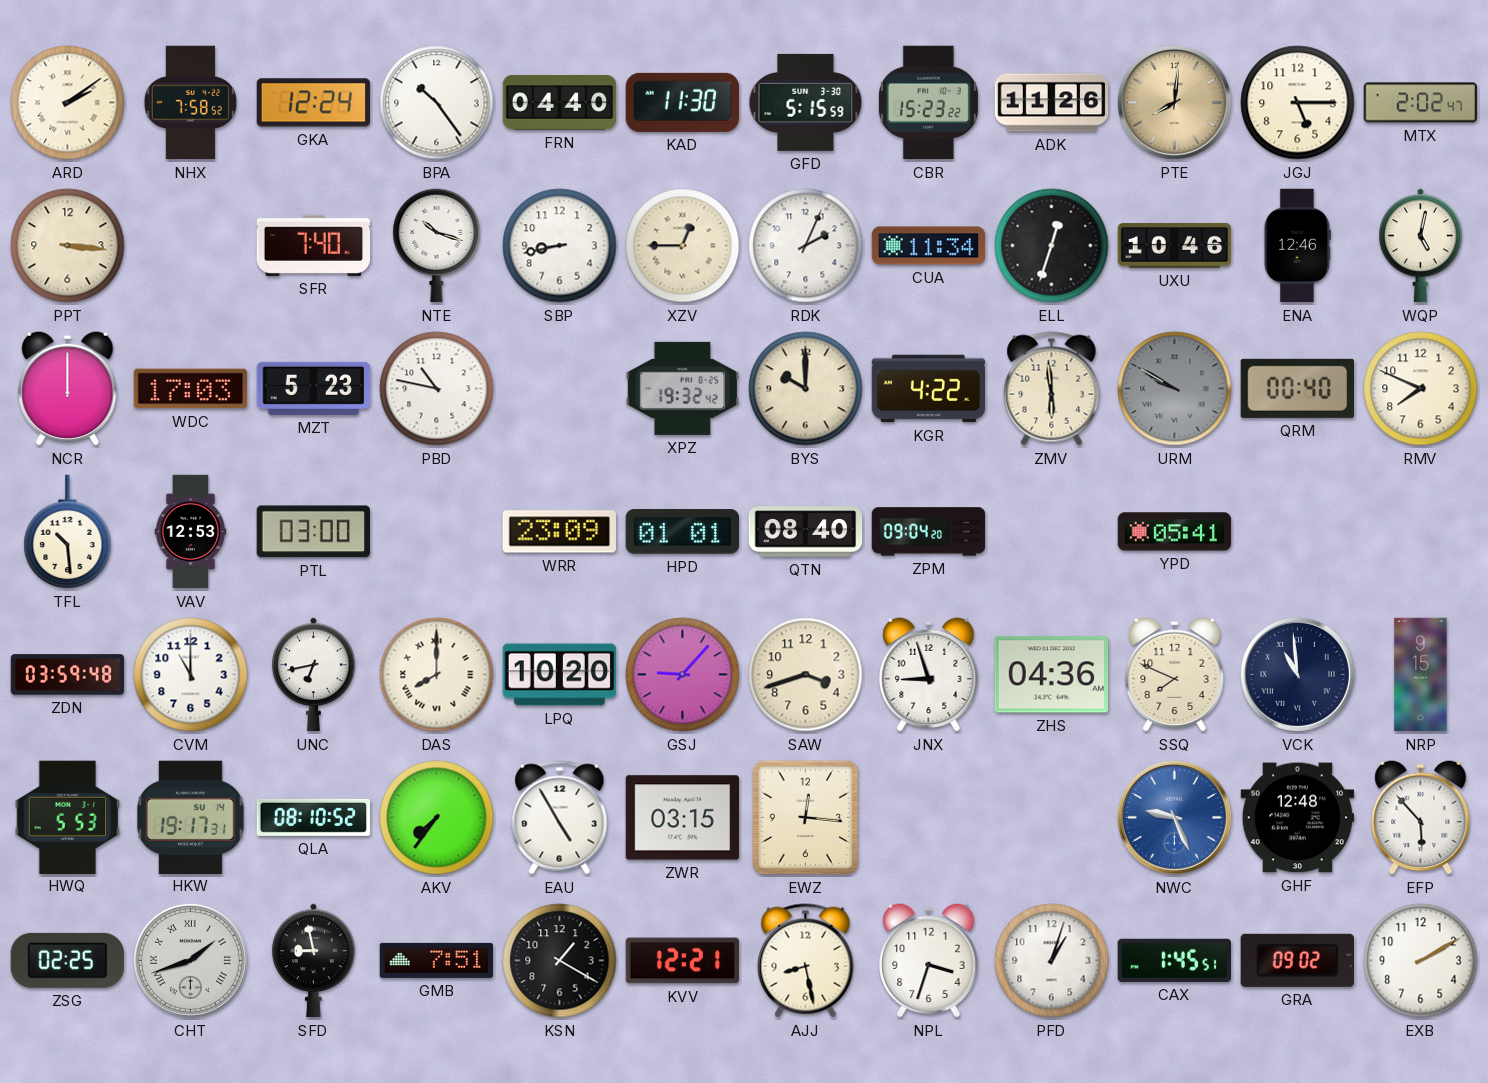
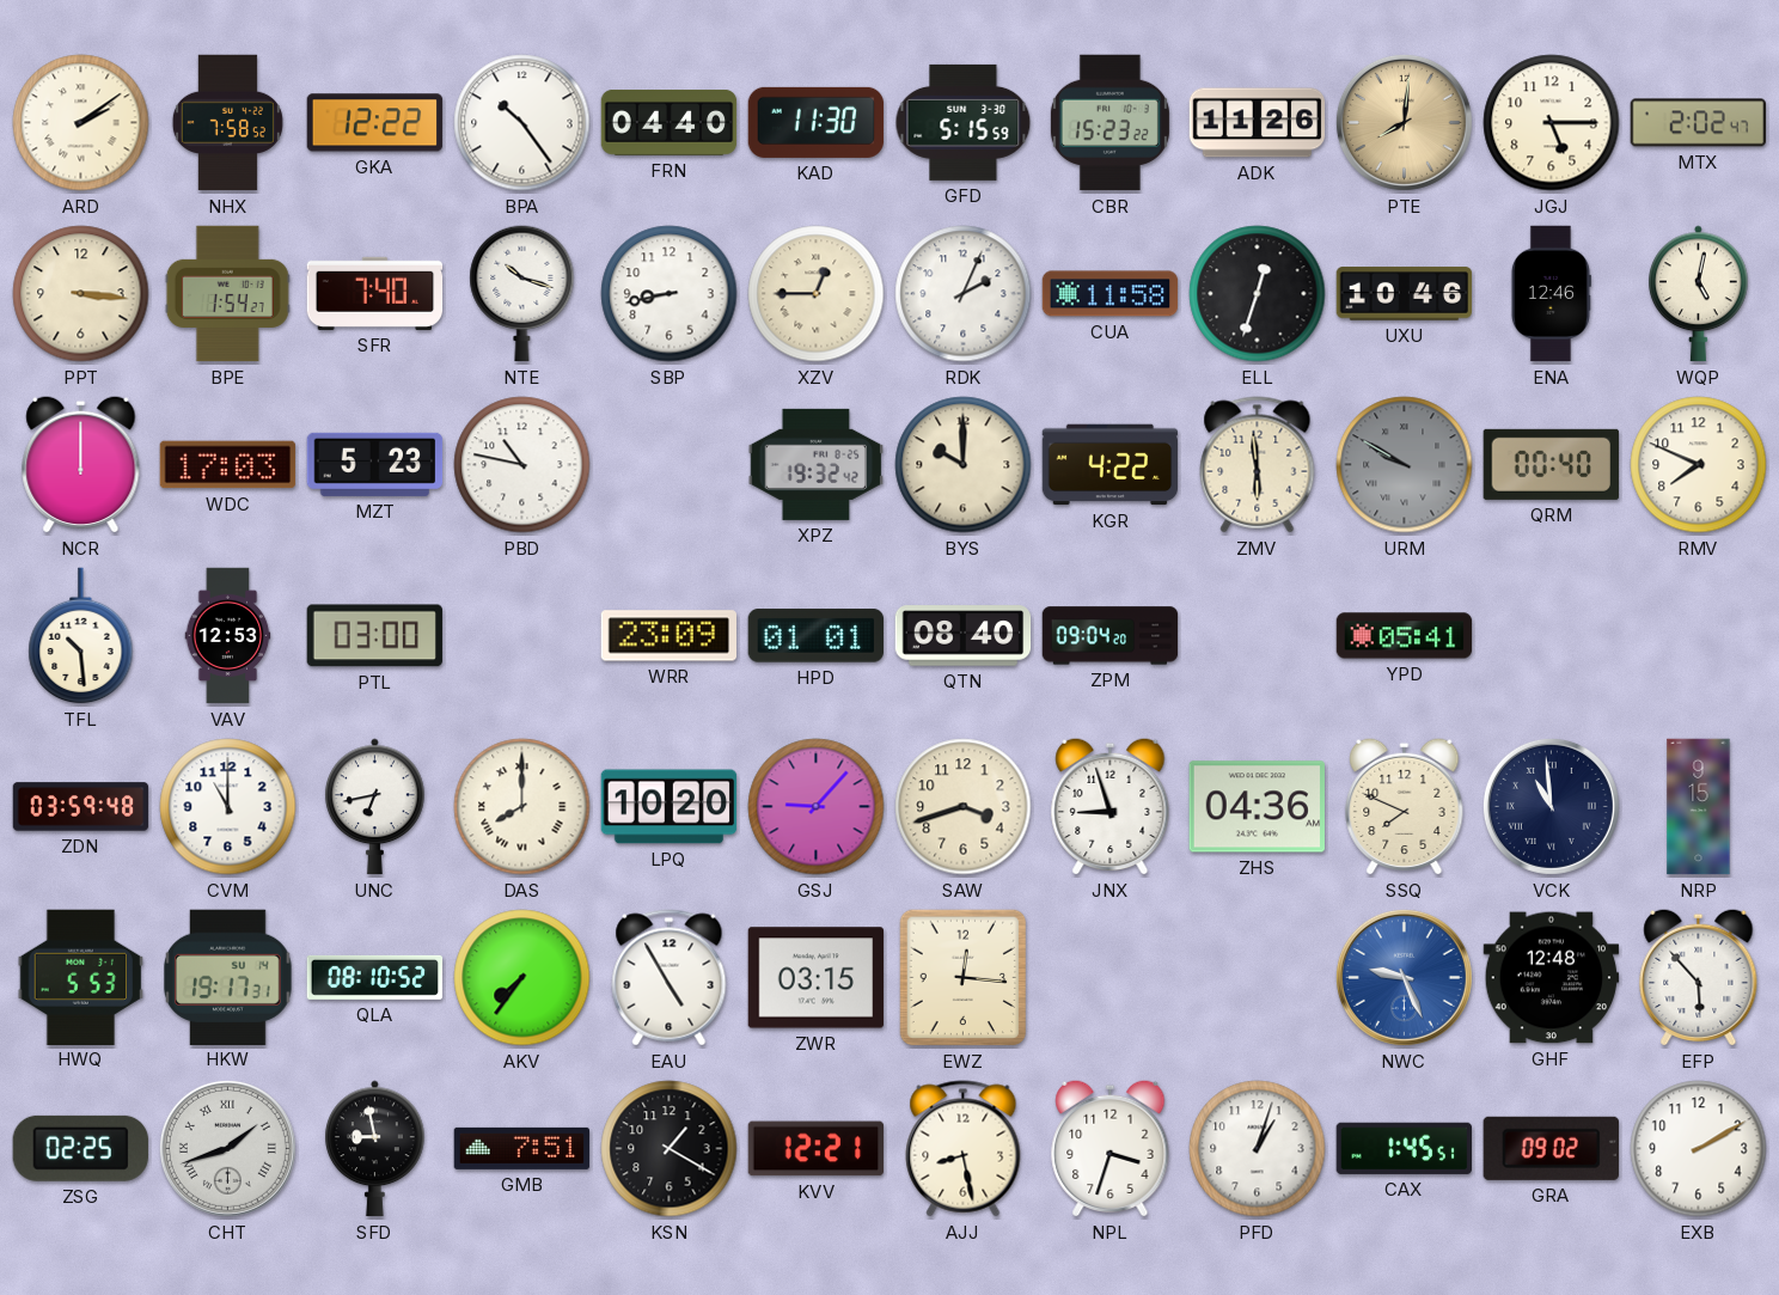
GKA: 12:24 -> 12:22 (375, 123)
BPE: none -> 1:54 (227, 294)
CUA: 11:34 -> 11:58 (1111, 294)
